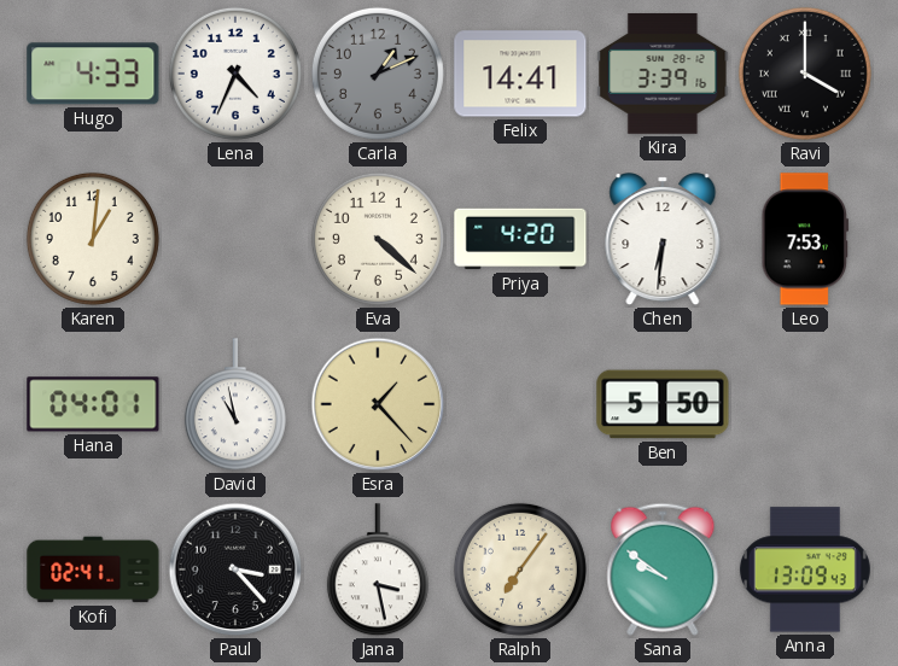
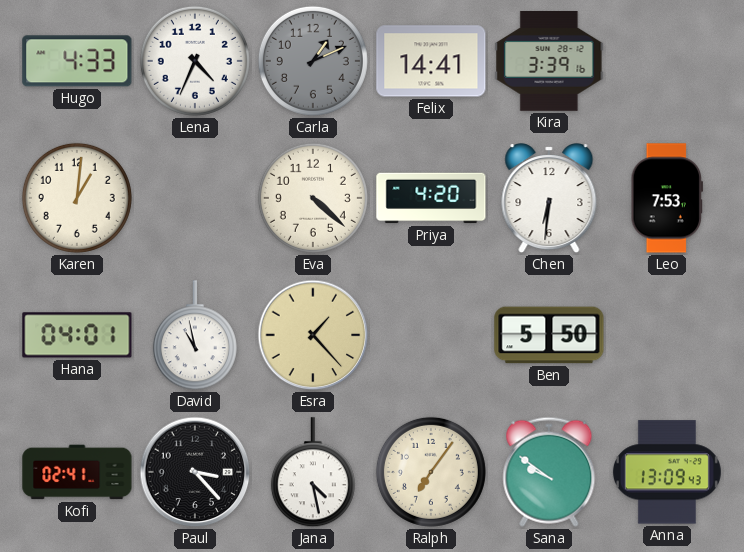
Ravi: 4:00 -> none (805, 74)
Jana: 3:28 -> 4:28 (313, 473)
